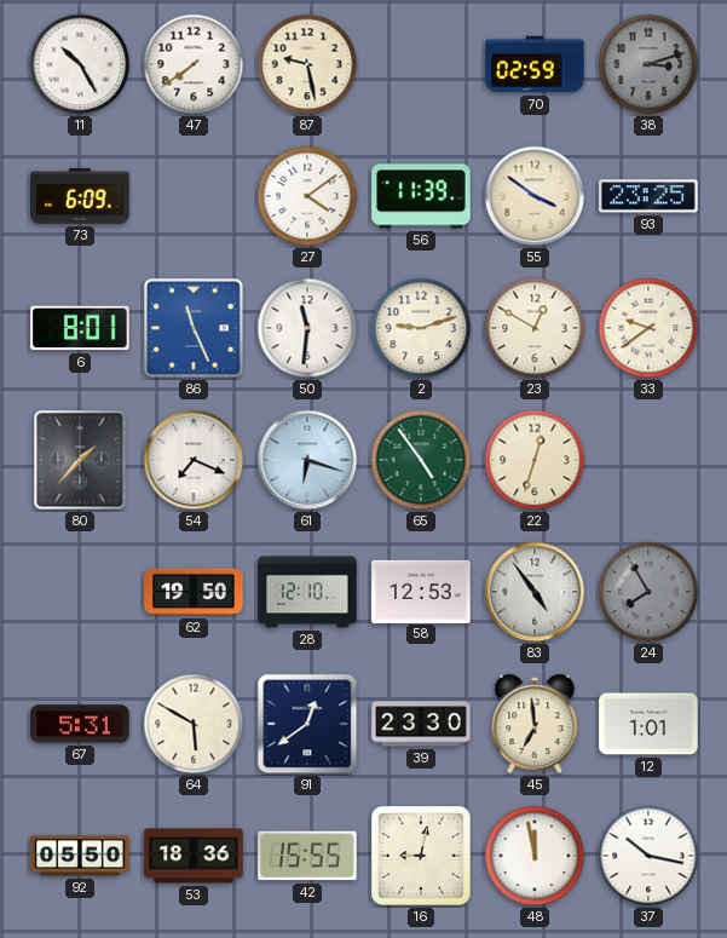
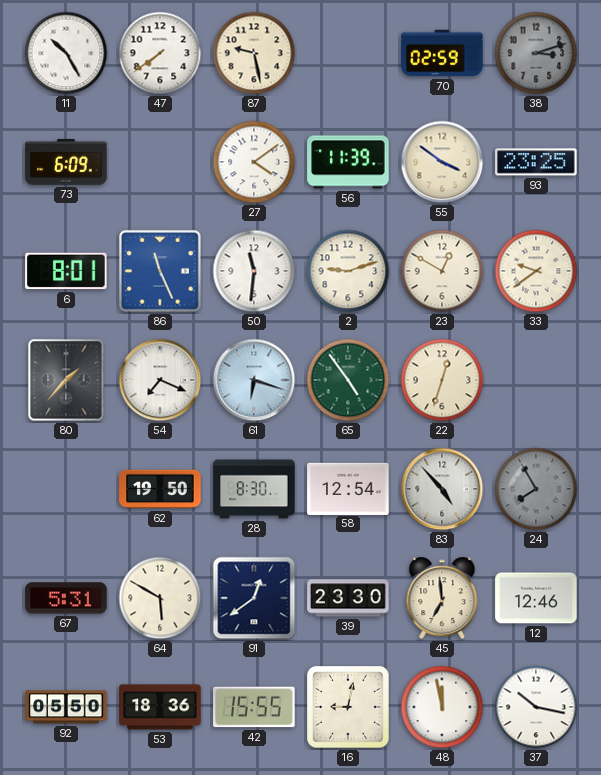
28: 12:10 -> 8:30 (254, 489)
58: 12:53 -> 12:54 (348, 488)
83: 4:54 -> 4:53 (442, 489)
12: 1:01 -> 12:46 (536, 598)
